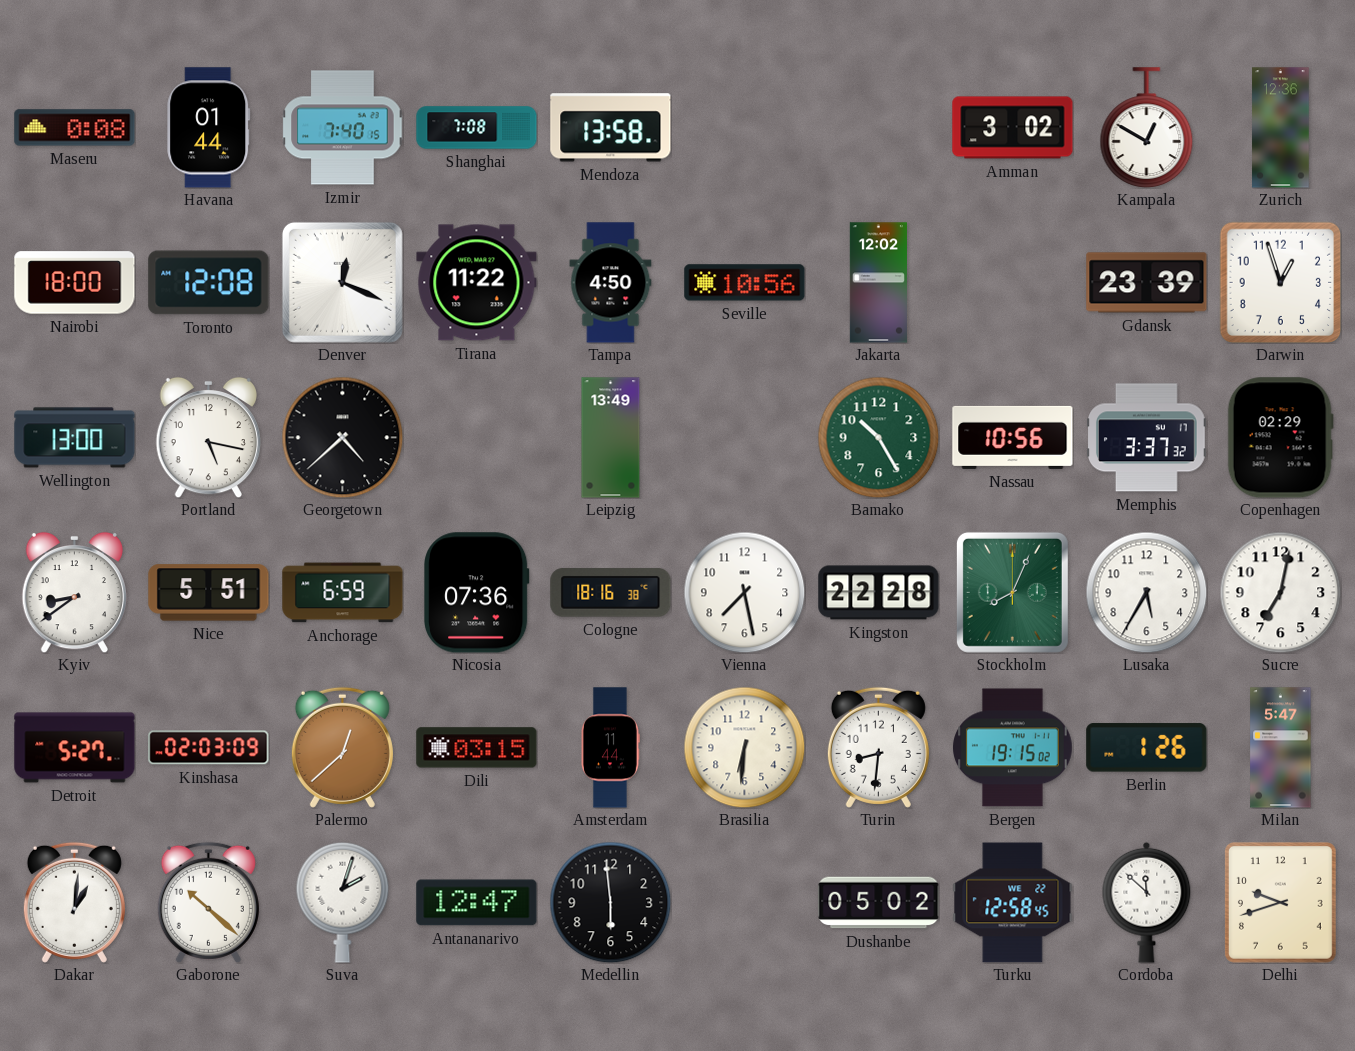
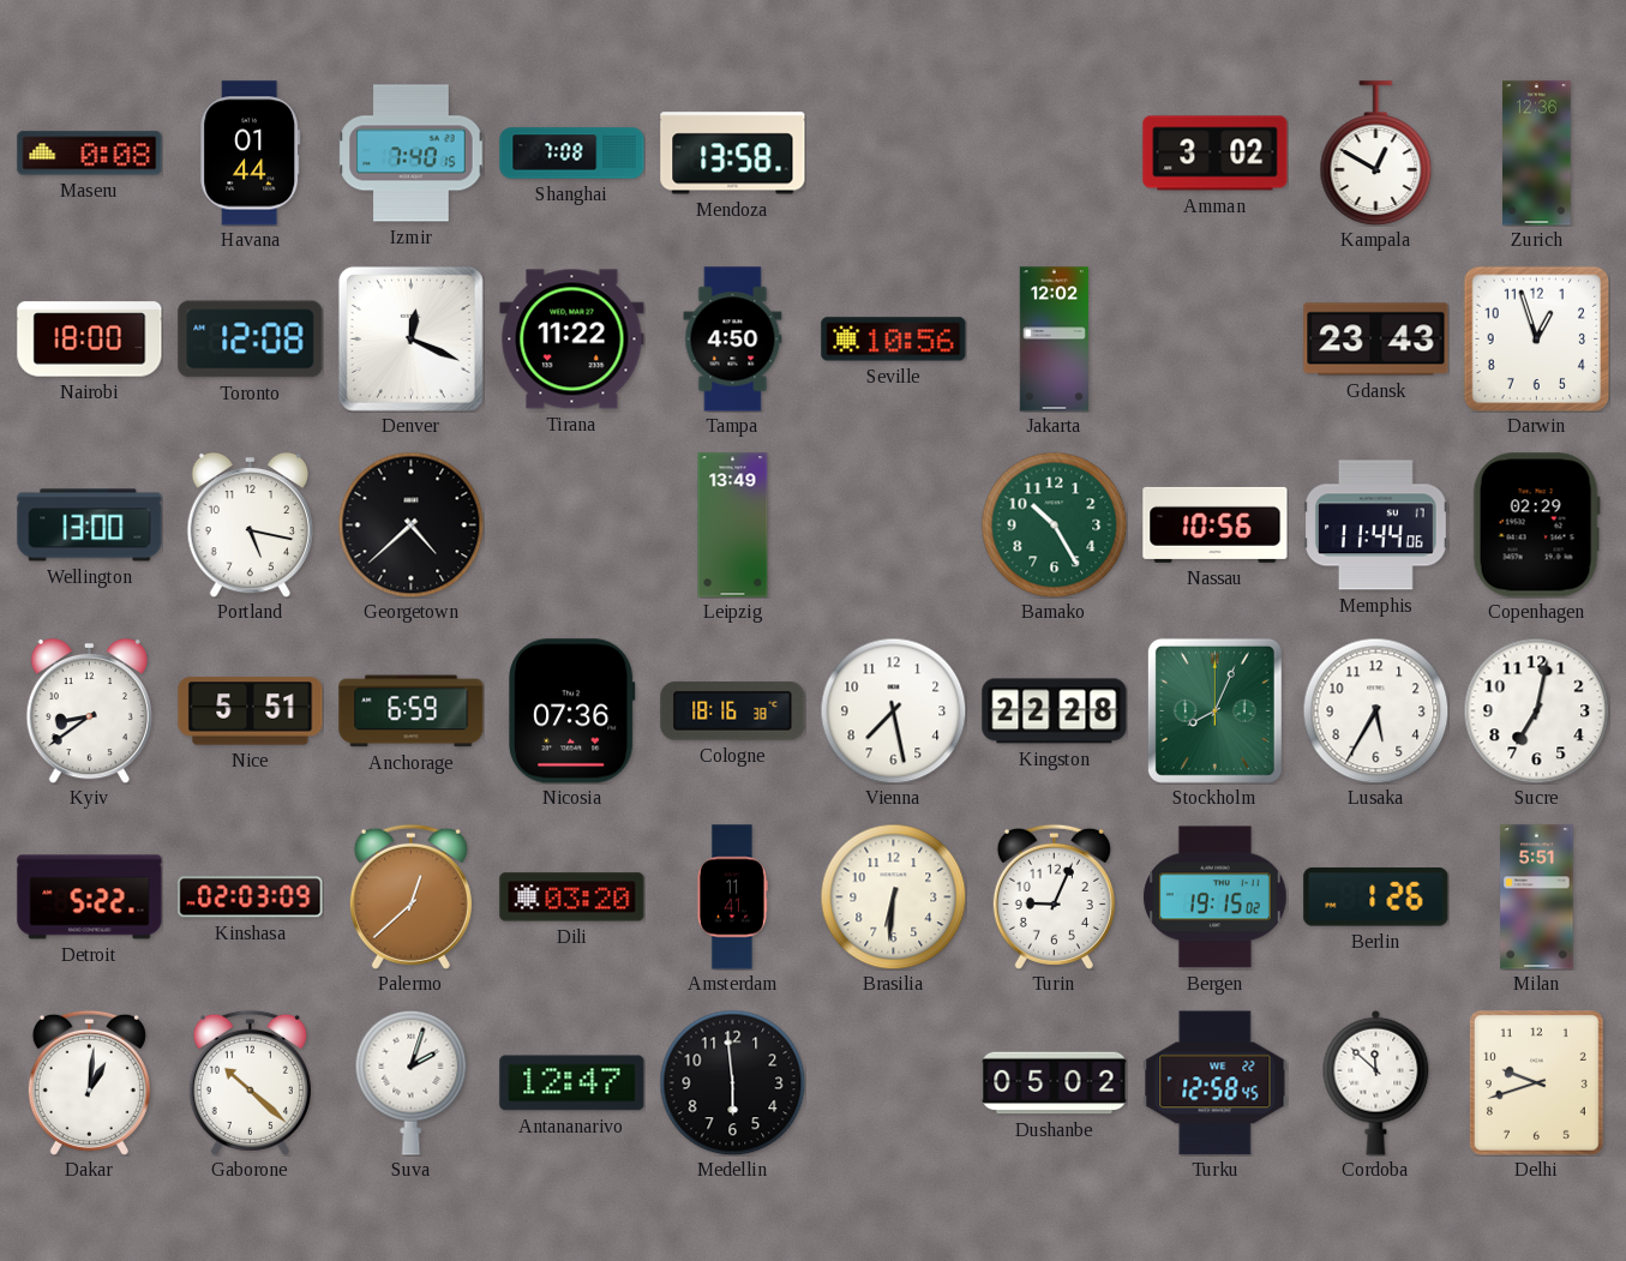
Gdansk: 23:39 -> 23:43 (1376, 340)
Memphis: 3:37 -> 11:44 (1376, 526)
Detroit: 5:27 -> 5:22 (90, 897)
Dili: 03:15 -> 03:20 (572, 897)
Amsterdam: 11:44 -> 11:41 (732, 897)
Turin: 8:31 -> 9:04 (1054, 896)
Milan: 5:47 -> 5:51 (1537, 897)
